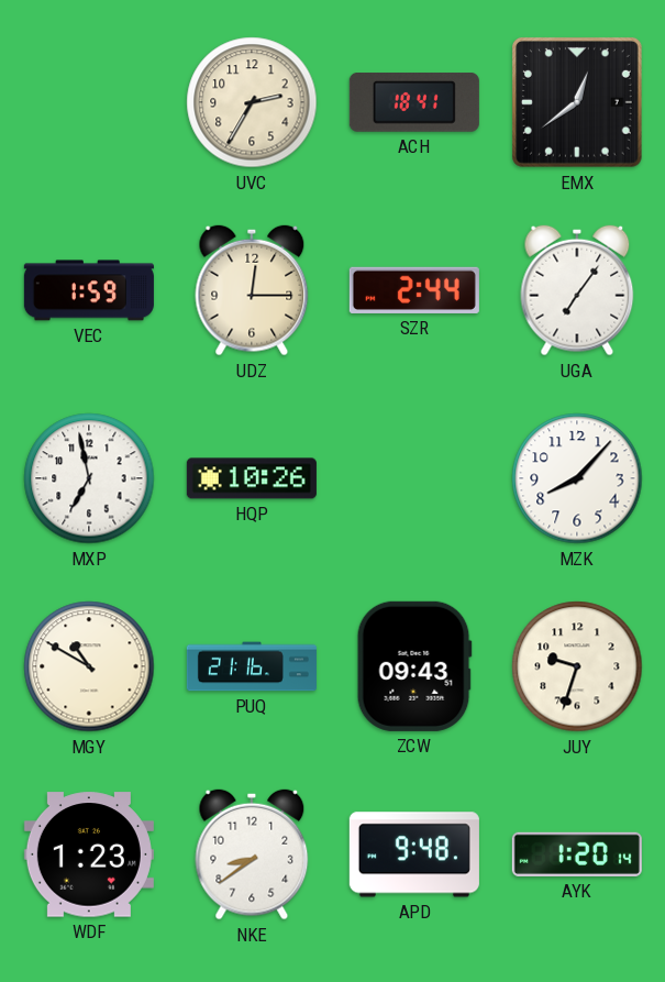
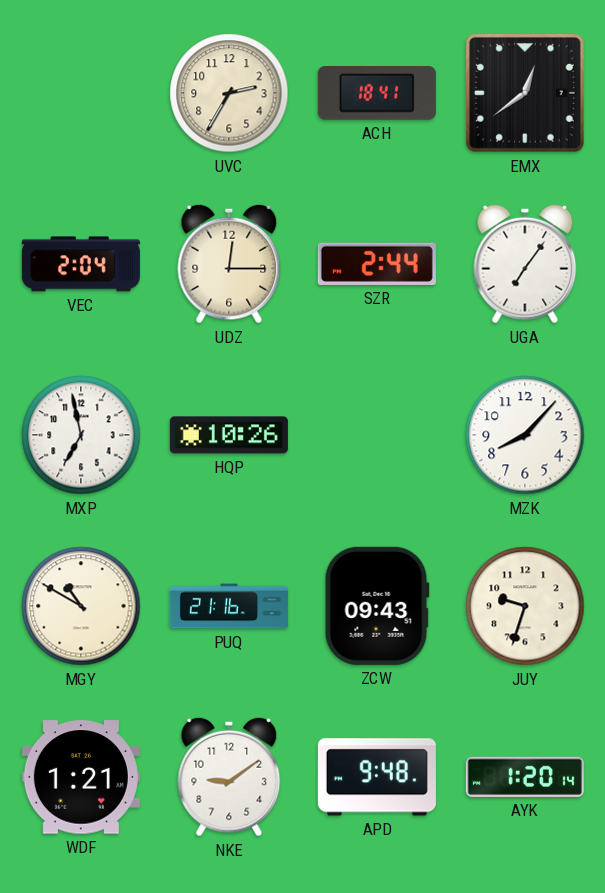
VEC: 1:59 -> 2:04 (81, 264)
WDF: 1:23 -> 1:21 (81, 777)
NKE: 8:39 -> 9:09 (229, 777)
